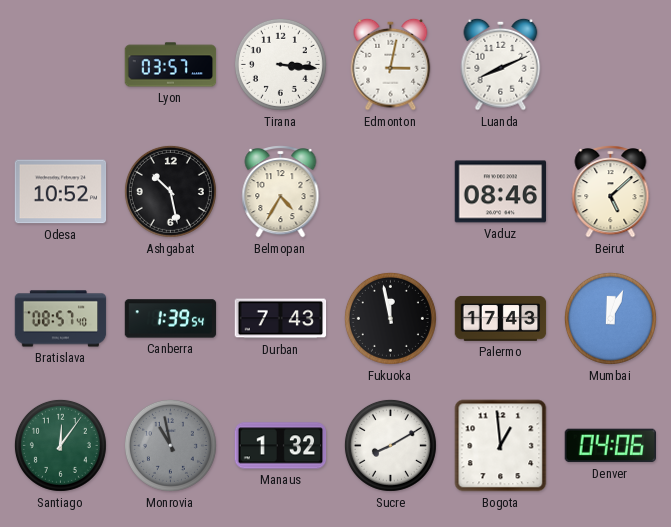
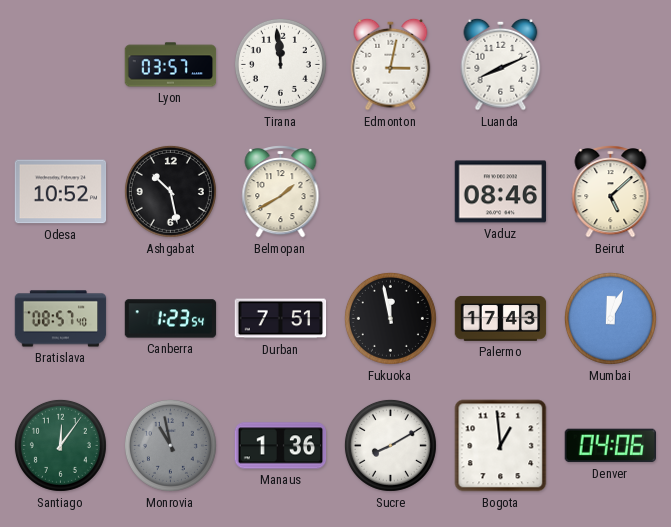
Tirana: 3:16 -> 11:59 (280, 64)
Belmopan: 4:35 -> 1:40 (281, 192)
Canberra: 1:39 -> 1:23 (171, 319)
Durban: 7:43 -> 7:51 (281, 319)
Manaus: 1:32 -> 1:36 (281, 446)
